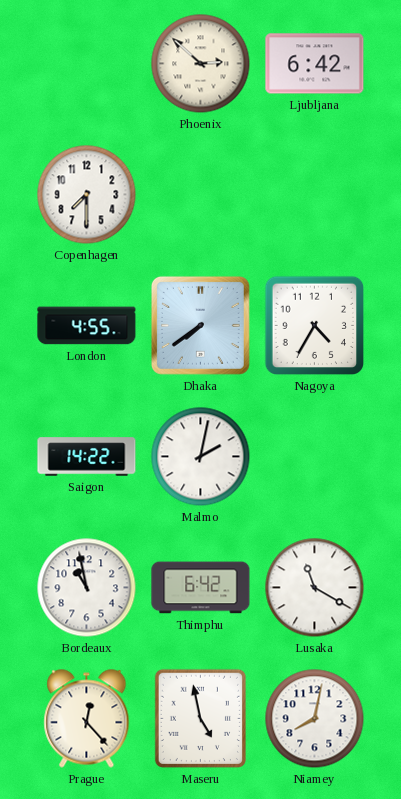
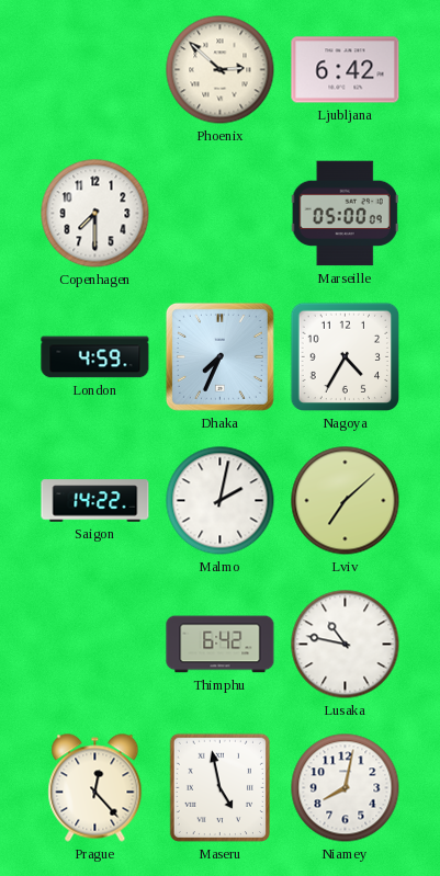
Marseille: none -> 05:00 (345, 214)
London: 4:55 -> 4:59 (95, 357)
Dhaka: 7:39 -> 7:34 (219, 356)
Lviv: none -> 7:08 (346, 501)
Bordeaux: 10:58 -> none (87, 588)
Lusaka: 11:20 -> 10:47 (346, 645)
